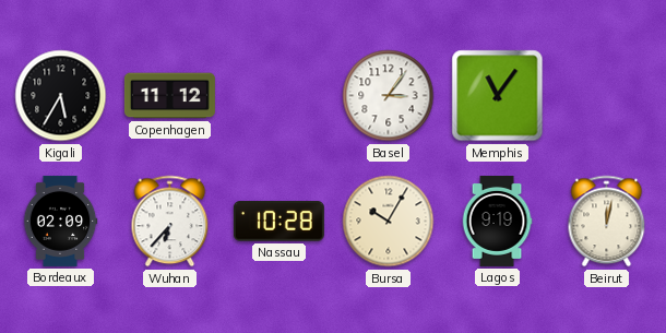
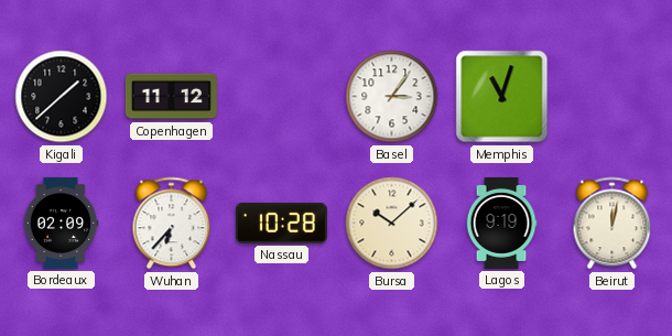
Kigali: 5:35 -> 1:38 (62, 97)
Memphis: 11:06 -> 11:03 (502, 97)
Bursa: 10:05 -> 10:08 (392, 224)
